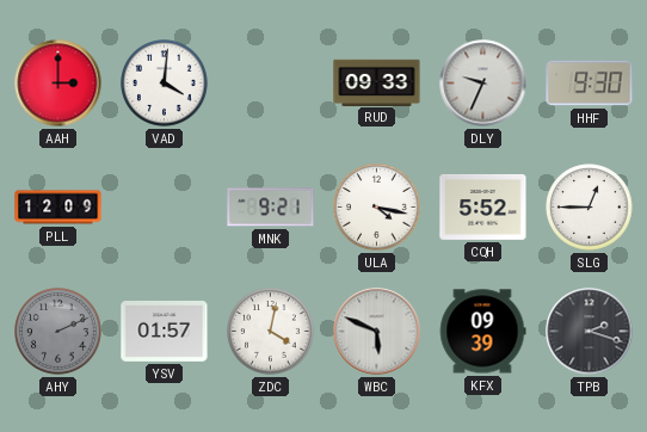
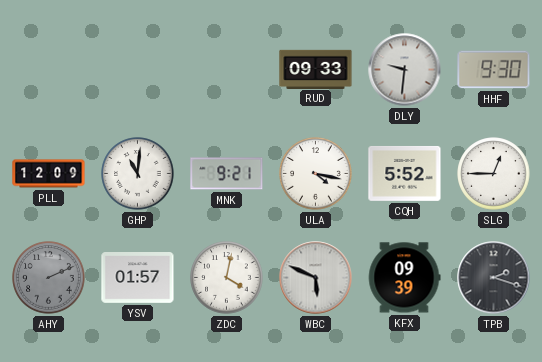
AAH: 3:00 -> none (58, 84)
VAD: 4:01 -> none (165, 84)
DLY: 9:34 -> 9:31 (405, 70)
GHP: none -> 11:01 (138, 174)
